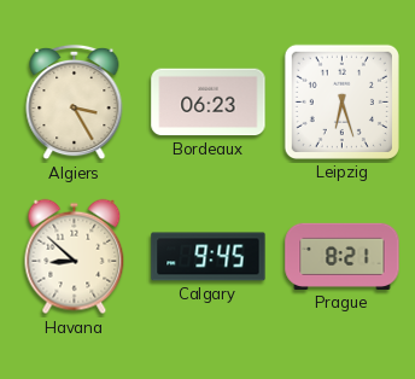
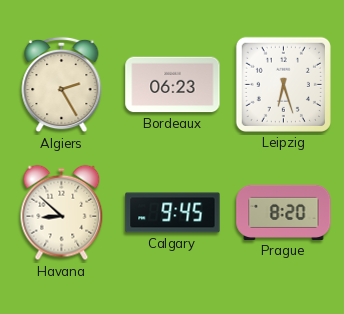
Algiers: 3:25 -> 2:25 (62, 85)
Prague: 8:21 -> 8:20 (284, 212)
